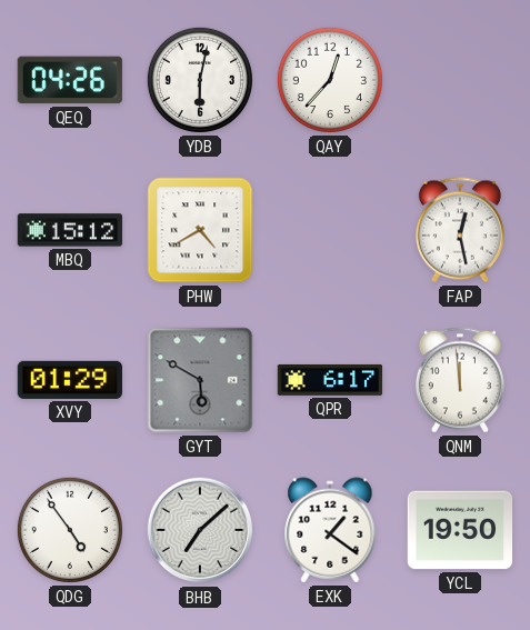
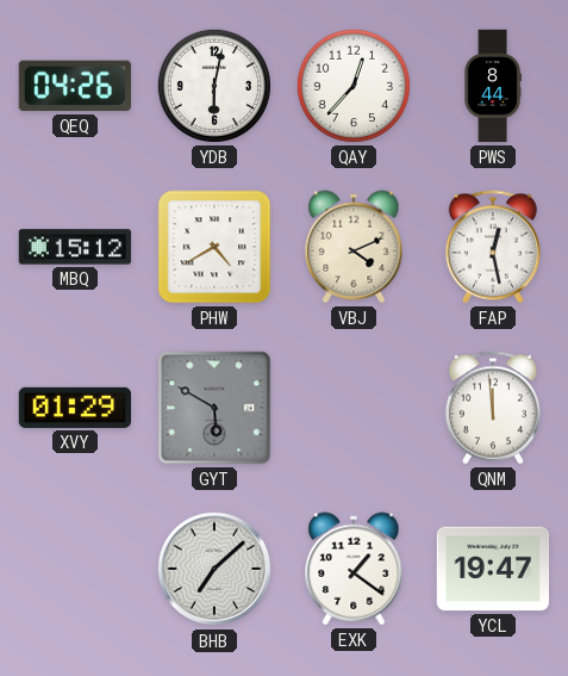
PWS: none -> 8:44 (493, 86)
VBJ: none -> 4:11 (354, 247)
QPR: 6:17 -> none (330, 380)
QDG: 4:54 -> none (70, 530)
YCL: 19:50 -> 19:47 (493, 569)
